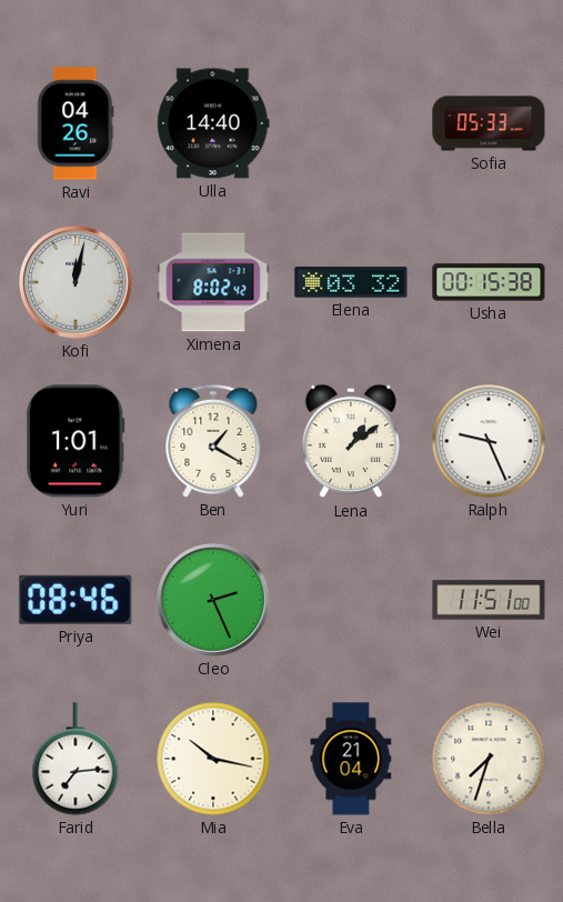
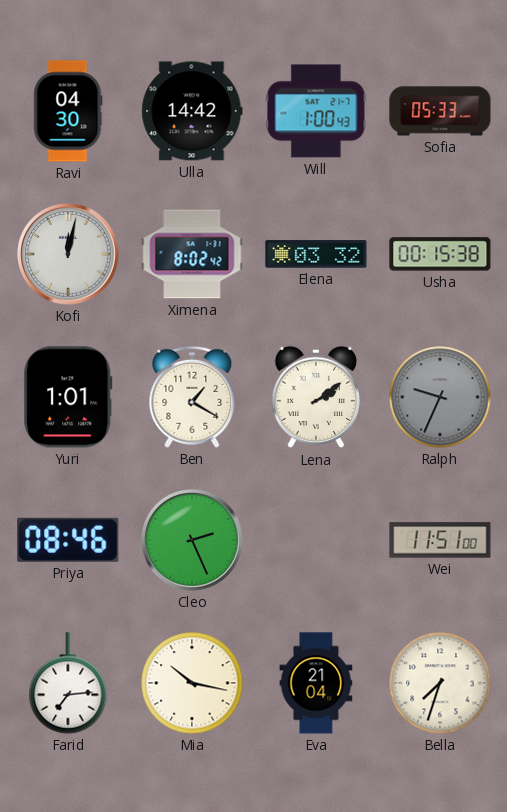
Ravi: 04:26 -> 04:30 (68, 111)
Ulla: 14:40 -> 14:42 (192, 111)
Will: none -> 1:00 (316, 111)
Lena: 1:09 -> 2:09 (316, 397)
Ralph: 9:26 -> 9:34 (440, 397)
Ralph dial: white -> grey (440, 397)
